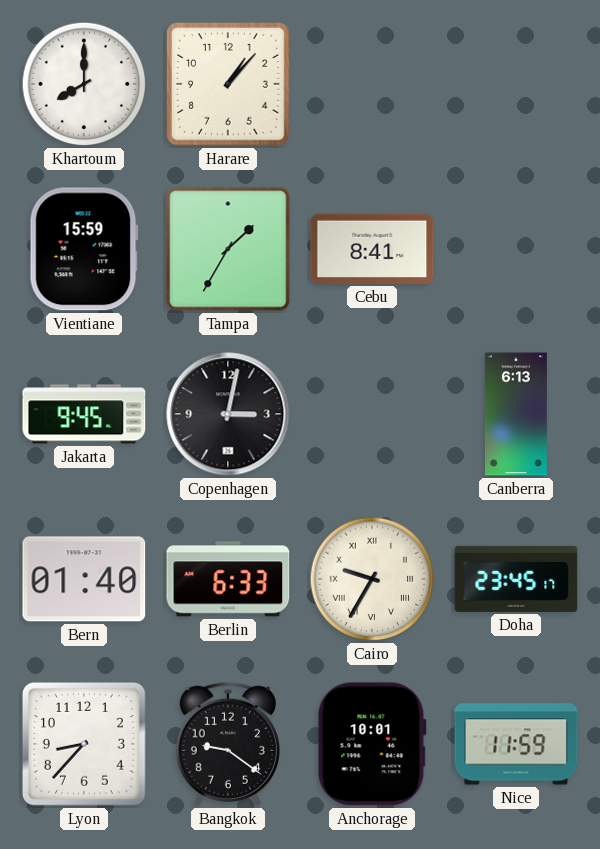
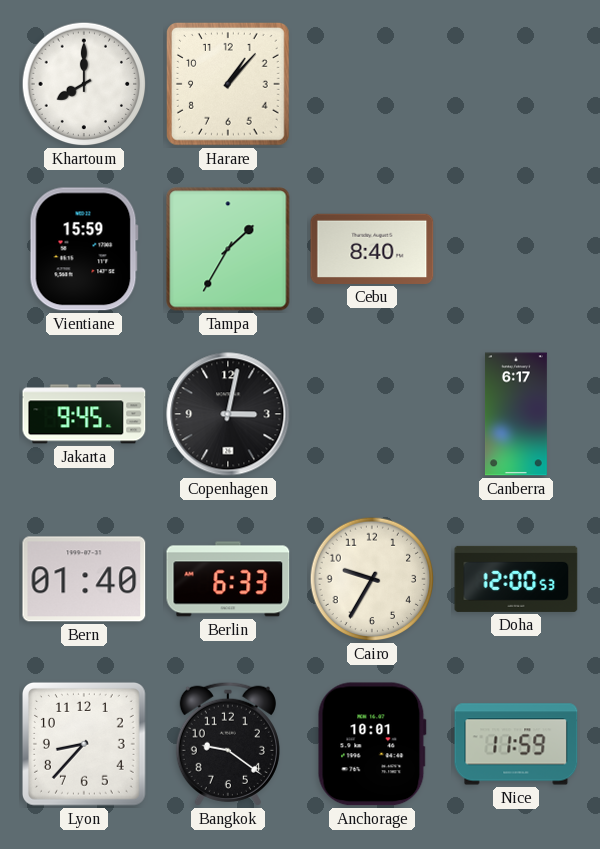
Cebu: 8:41 -> 8:40 (372, 249)
Canberra: 6:13 -> 6:17 (516, 414)
Cairo numerals: Roman -> Arabic (372, 579)
Doha: 23:45 -> 12:00 (516, 579)
